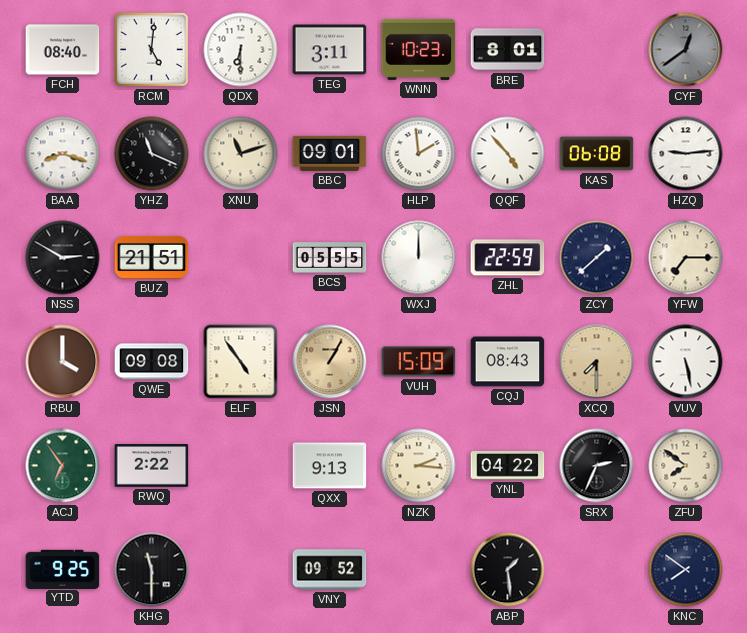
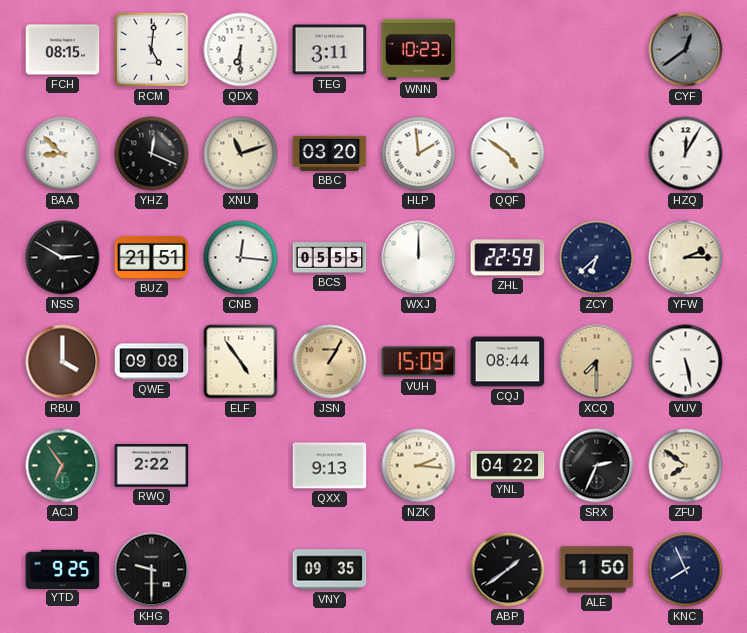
FCH: 08:40 -> 08:15 (63, 50)
BRE: 8:01 -> none (508, 50)
BAA: 8:18 -> 8:52 (63, 154)
YHZ: 11:19 -> 12:19 (152, 154)
BBC: 09:01 -> 03:20 (330, 153)
QQF: 4:53 -> 4:51 (508, 154)
KAS: 06:08 -> none (597, 154)
HZQ: 9:14 -> 12:05 (686, 154)
CNB: none -> 12:16 (241, 258)
ZCY: 1:38 -> 6:38 (597, 258)
YFW: 7:15 -> 2:15 (686, 258)
CQJ: 08:43 -> 08:44 (508, 362)
KHG: 11:30 -> 9:30 (152, 570)
VNY: 09:52 -> 09:35 (330, 570)
ABP: 1:29 -> 1:39 (508, 570)
ALE: none -> 1:50 (597, 570)
KNC: 7:51 -> 7:56 (686, 570)
